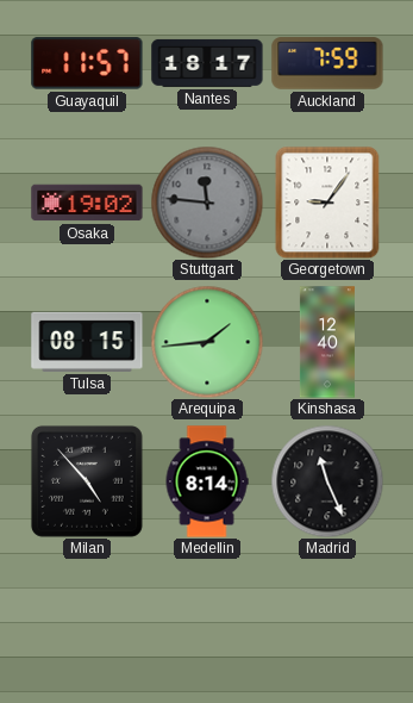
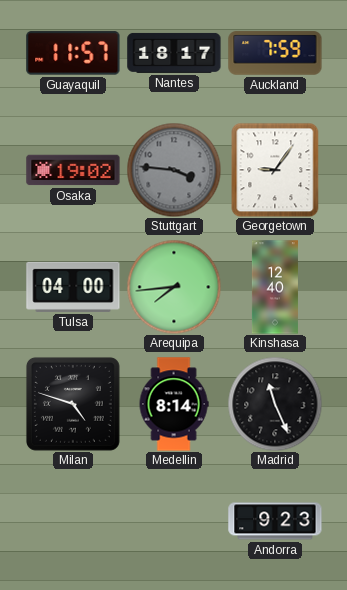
Stuttgart: 11:46 -> 3:46 (174, 170)
Tulsa: 08:15 -> 04:00 (73, 287)
Arequipa: 1:44 -> 7:44 (174, 287)
Milan: 4:53 -> 4:48 (73, 404)
Andorra: none -> 9:23 (275, 521)
